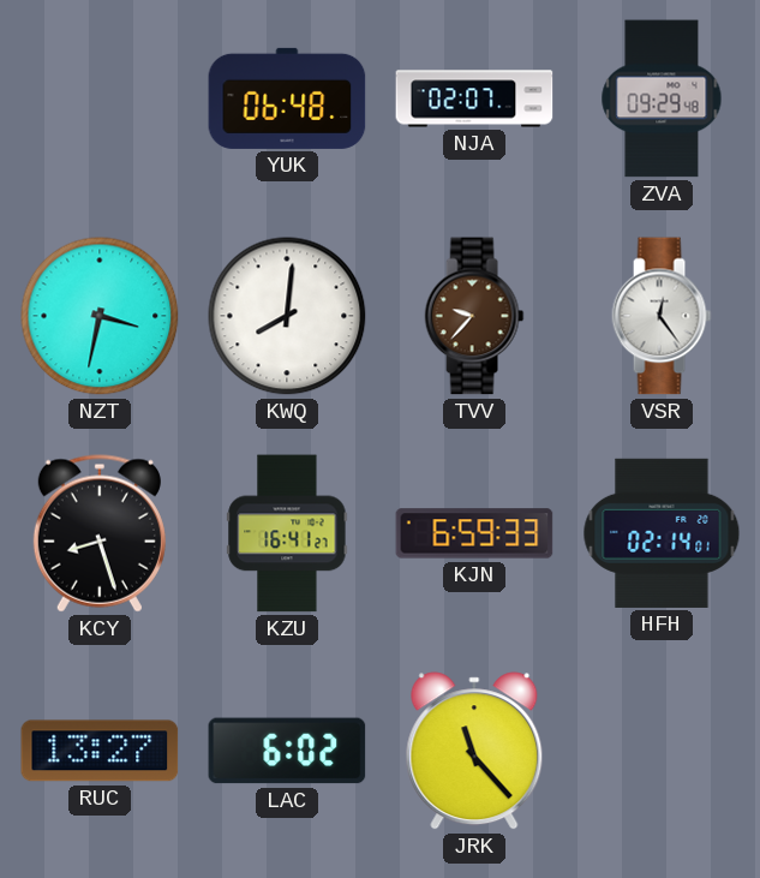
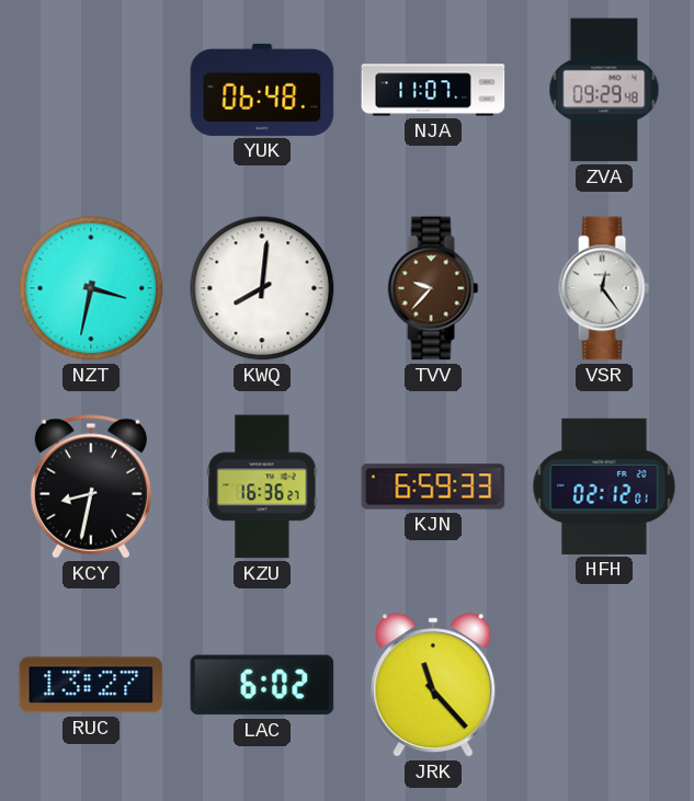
NJA: 02:07 -> 11:07 (433, 90)
KCY: 8:27 -> 8:32 (91, 487)
KZU: 16:41 -> 16:36 (262, 487)
HFH: 02:14 -> 02:12 (604, 487)
